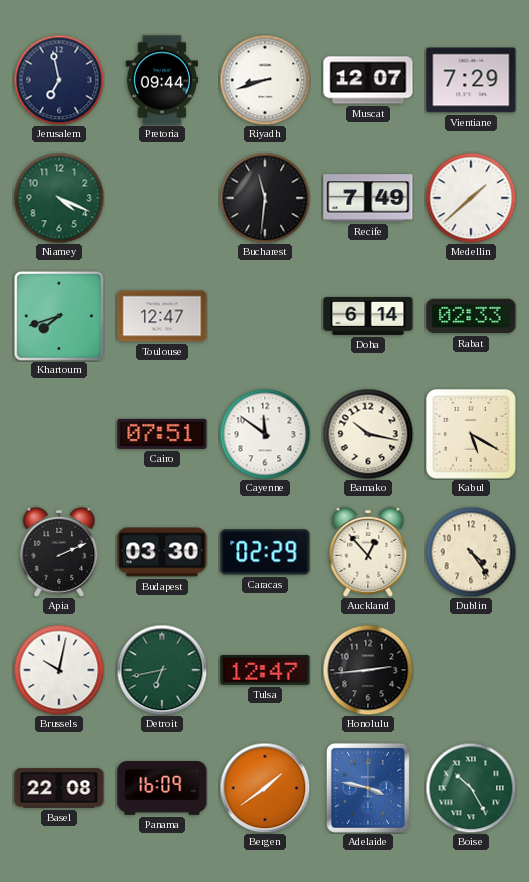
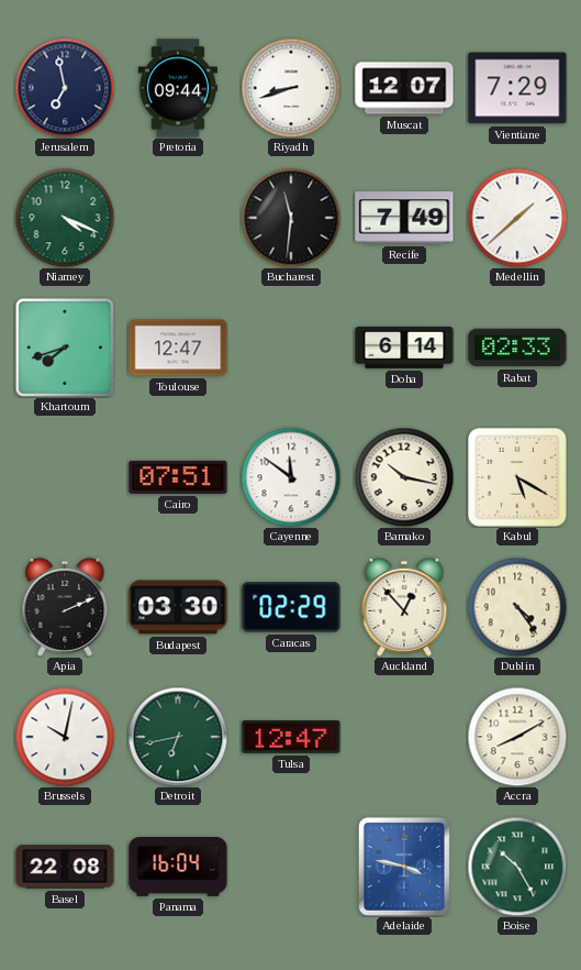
Honolulu: 2:44 -> none (368, 670)
Accra: none -> 8:10 (517, 737)
Panama: 16:09 -> 16:04 (178, 868)
Bergen: 1:39 -> none (265, 788)
